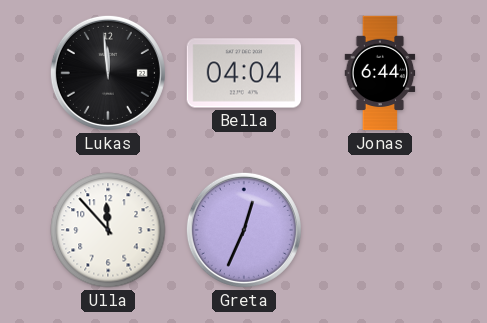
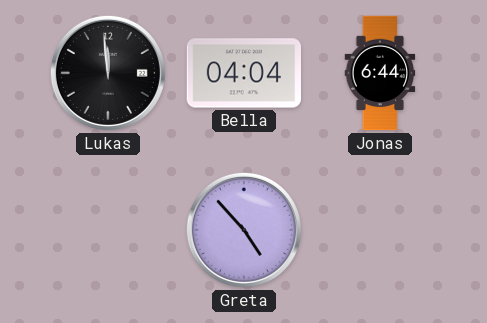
Ulla: 11:53 -> none (108, 230)
Greta: 12:34 -> 4:53 (244, 230)
